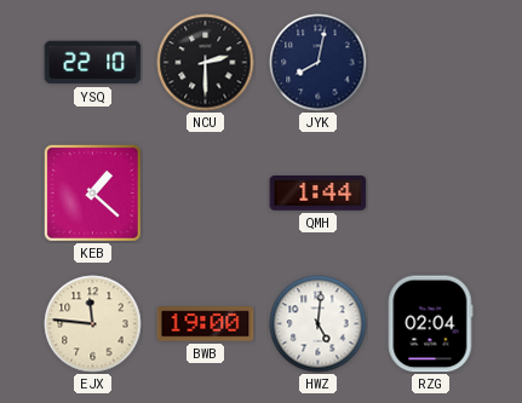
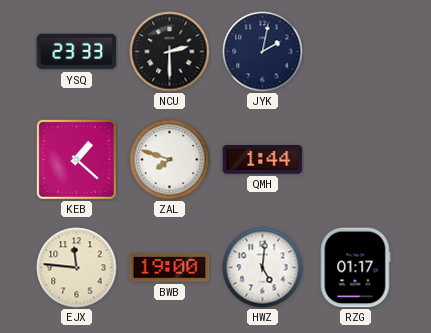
YSQ: 22:10 -> 23:33 (77, 52)
JYK: 8:02 -> 2:02 (263, 52)
ZAL: none -> 7:48 (170, 160)
RZG: 02:04 -> 01:17 (355, 268)
